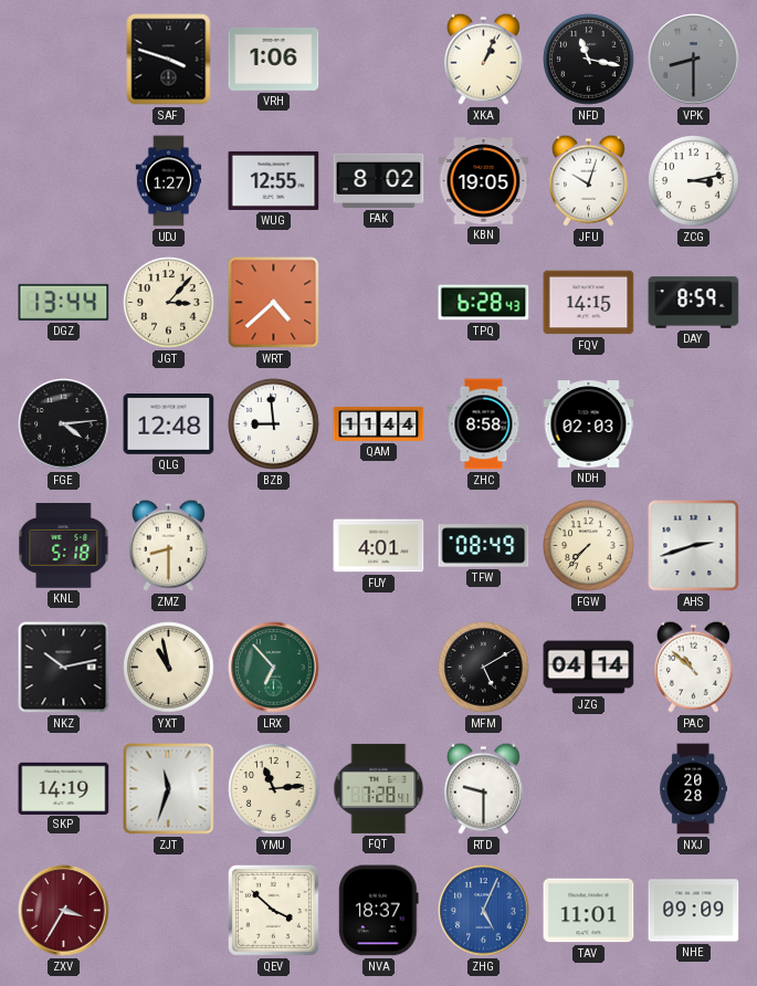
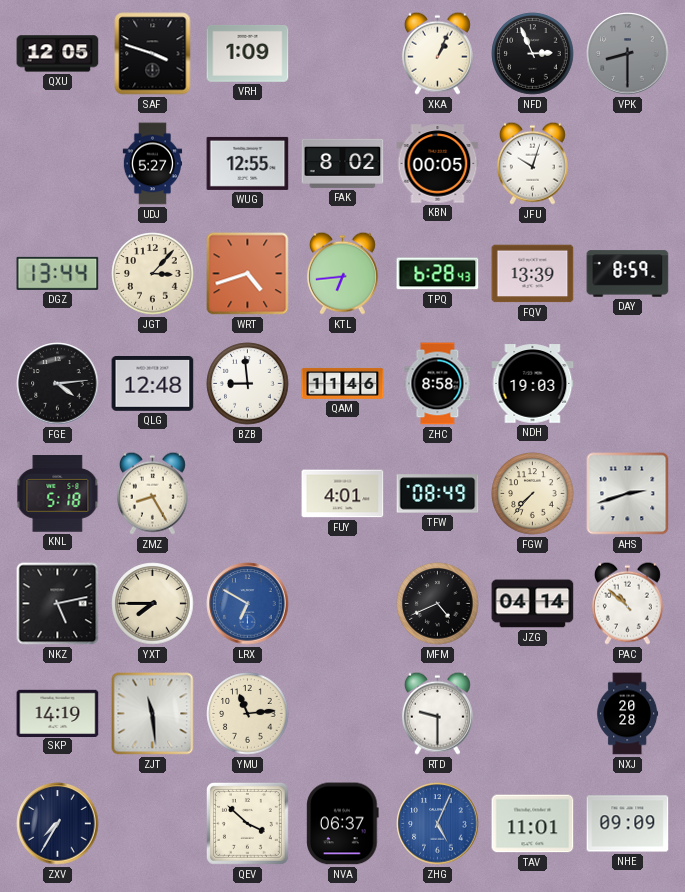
QXU: none -> 12:05 (58, 54)
VRH: 1:06 -> 1:09 (248, 53)
NFD: 11:17 -> 2:56 (533, 54)
UDJ: 1:27 -> 5:27 (153, 164)
KBN: 19:05 -> 00:05 (438, 164)
ZCG: 3:13 -> none (694, 181)
WRT: 4:38 -> 4:42 (248, 274)
KTL: none -> 6:44 (342, 273)
FQV: 14:15 -> 13:39 (533, 274)
QAM: 11:44 -> 11:46 (343, 383)
NDH: 02:03 -> 19:03 (533, 384)
ZMZ: 8:30 -> 8:25 (152, 493)
NKZ: 10:13 -> 5:13 (58, 604)
YXT: 10:58 -> 7:45 (153, 604)
LRX: 6:53 -> 6:50 (248, 604)
LRX dial: green -> blue (248, 604)
MFM: 5:10 -> 4:41 (438, 604)
ZJT: 11:33 -> 11:29 (153, 714)
FQT: 7:28 -> none (379, 788)
ZXV: 3:35 -> 7:35 (58, 824)
ZXV dial: burgundy -> navy (58, 824)
NVA: 18:37 -> 06:37 (343, 824)
